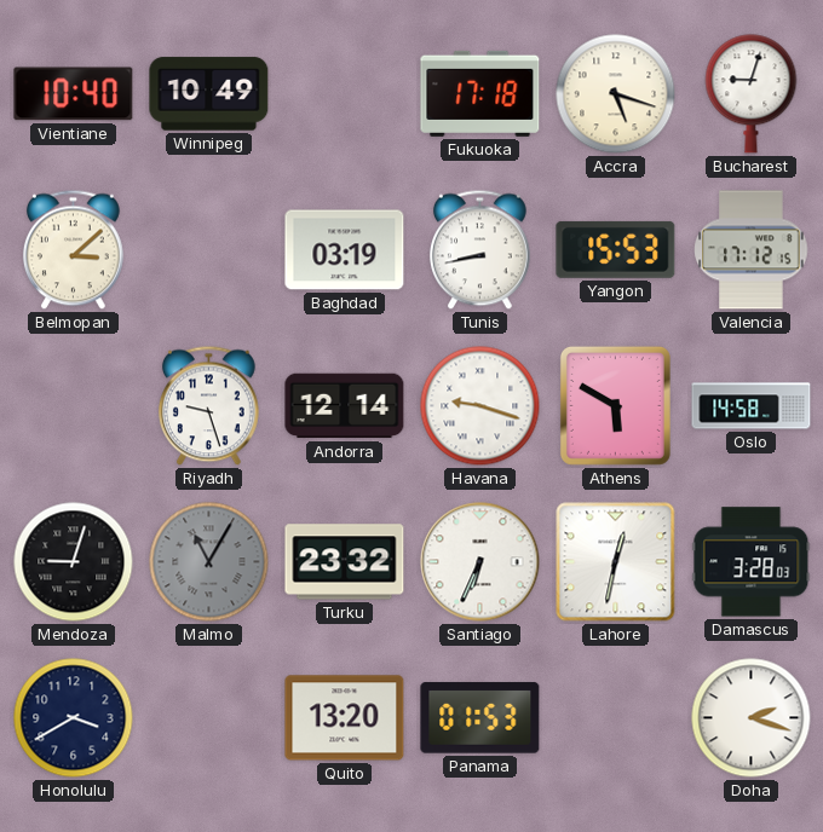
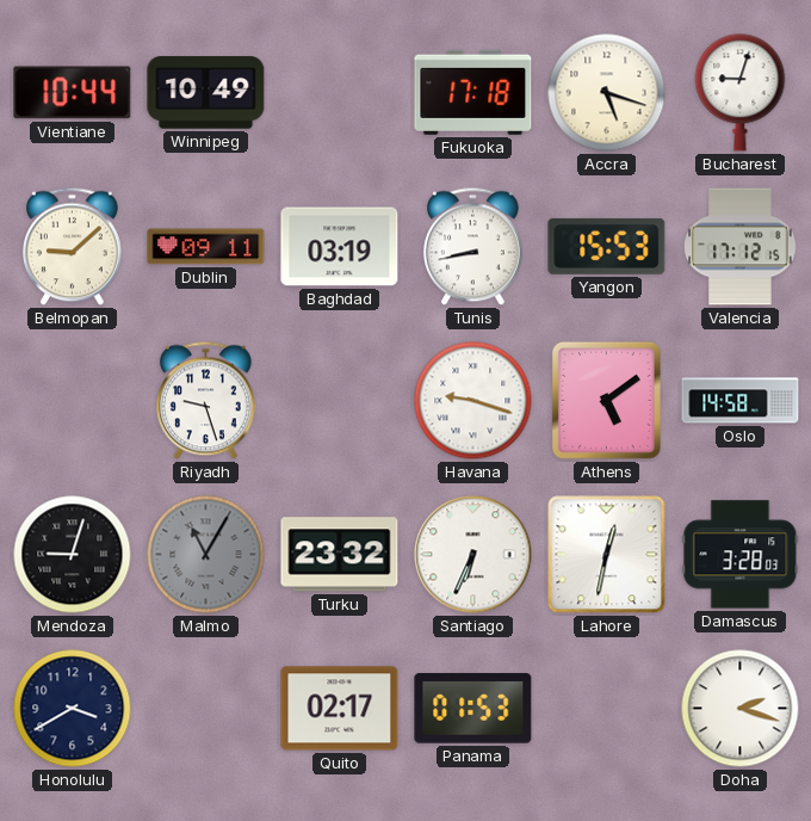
Vientiane: 10:40 -> 10:44 (73, 93)
Belmopan: 3:08 -> 9:08 (72, 247)
Dublin: none -> 09:11 (206, 247)
Andorra: 12:14 -> none (345, 406)
Athens: 5:50 -> 5:09 (606, 400)
Quito: 13:20 -> 02:17 (340, 709)
